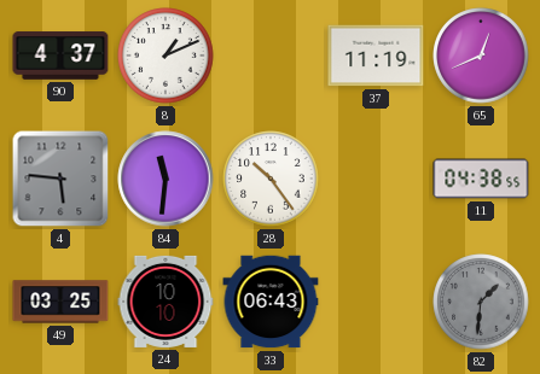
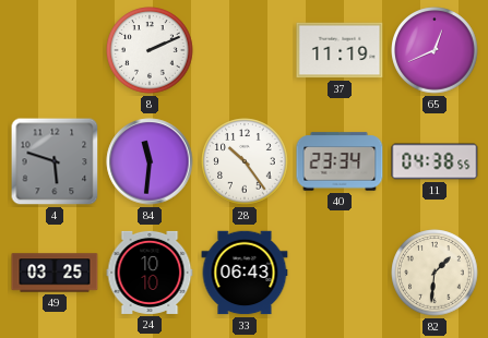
90: 4:37 -> none (60, 55)
8: 1:11 -> 2:11 (150, 50)
4: 5:46 -> 5:48 (55, 161)
40: none -> 23:34 (340, 161)
82 dial: grey -> cream (435, 273)
